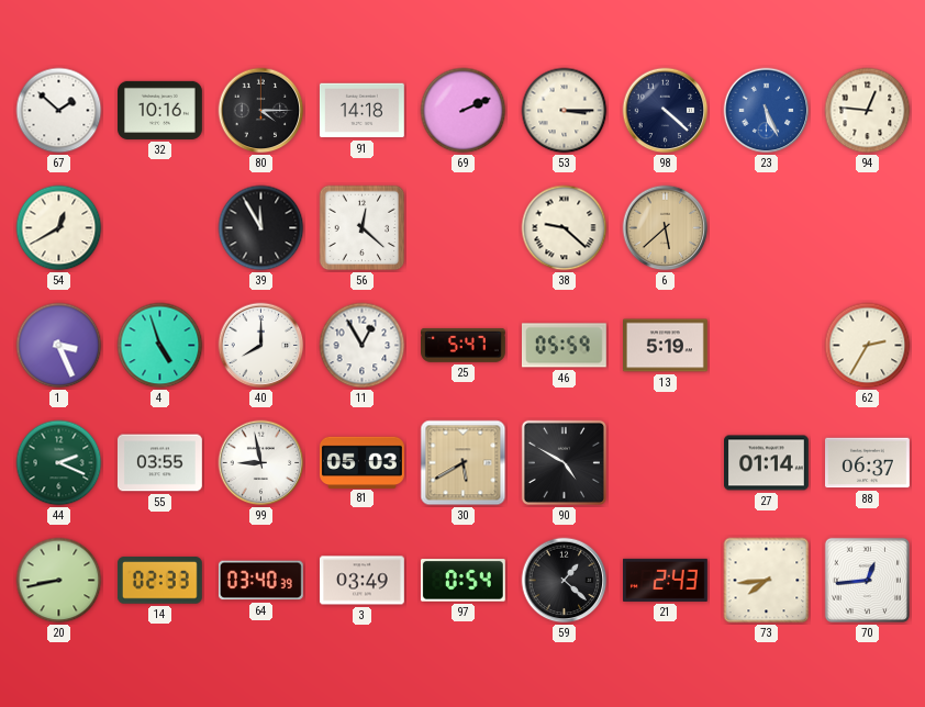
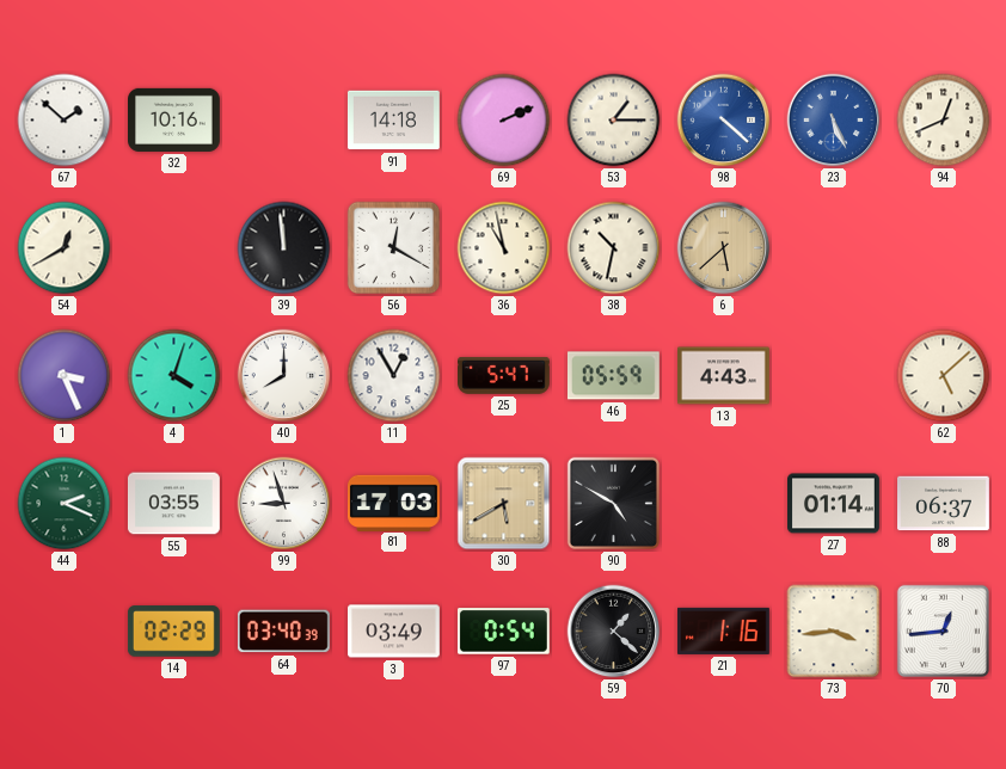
80: 4:15 -> none (261, 111)
53: 3:15 -> 1:15 (614, 121)
98 dial: navy -> blue (724, 121)
94: 12:46 -> 12:41 (944, 121)
39: 11:55 -> 11:59 (284, 248)
56: 12:22 -> 12:20 (394, 248)
36: none -> 10:58 (504, 248)
38: 9:22 -> 10:32 (614, 248)
4: 4:57 -> 4:03 (174, 376)
13: 5:19 -> 4:43 (724, 376)
62: 2:35 -> 5:08 (944, 376)
99: 8:58 -> 8:57 (284, 504)
81: 05:03 -> 17:03 (394, 503)
20: 8:43 -> none (59, 581)
14: 02:33 -> 02:29 (173, 632)
21: 2:43 -> 1:16 (724, 630)
73: 7:44 -> 3:44 (834, 632)
